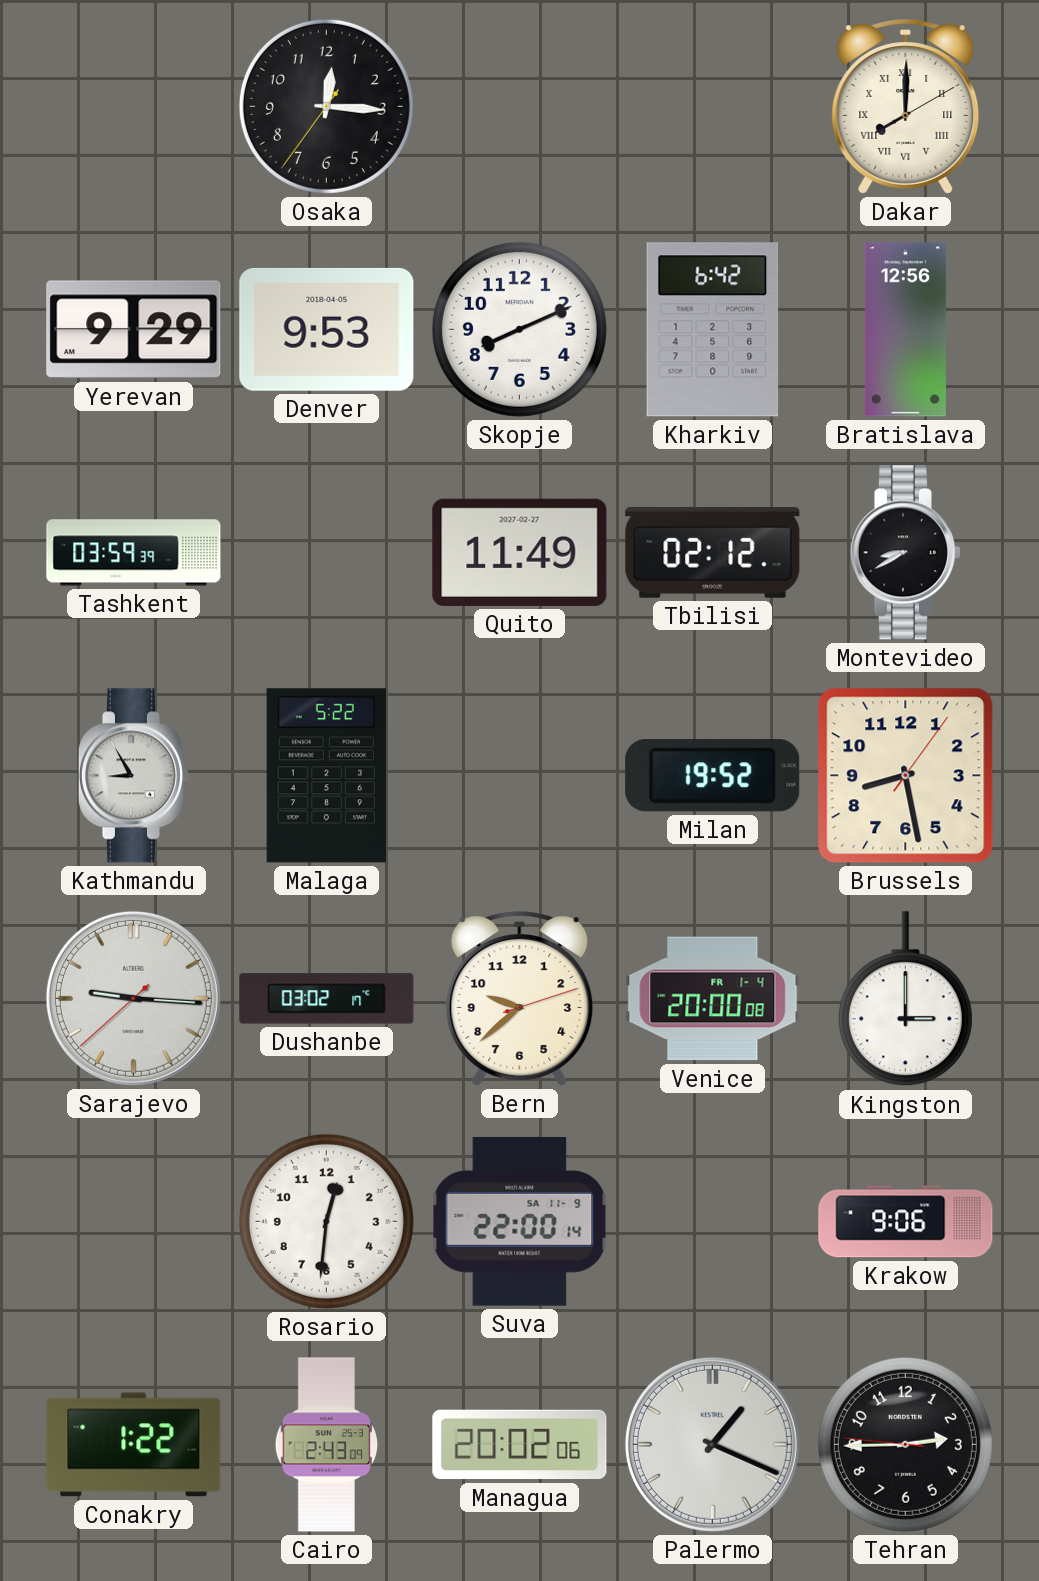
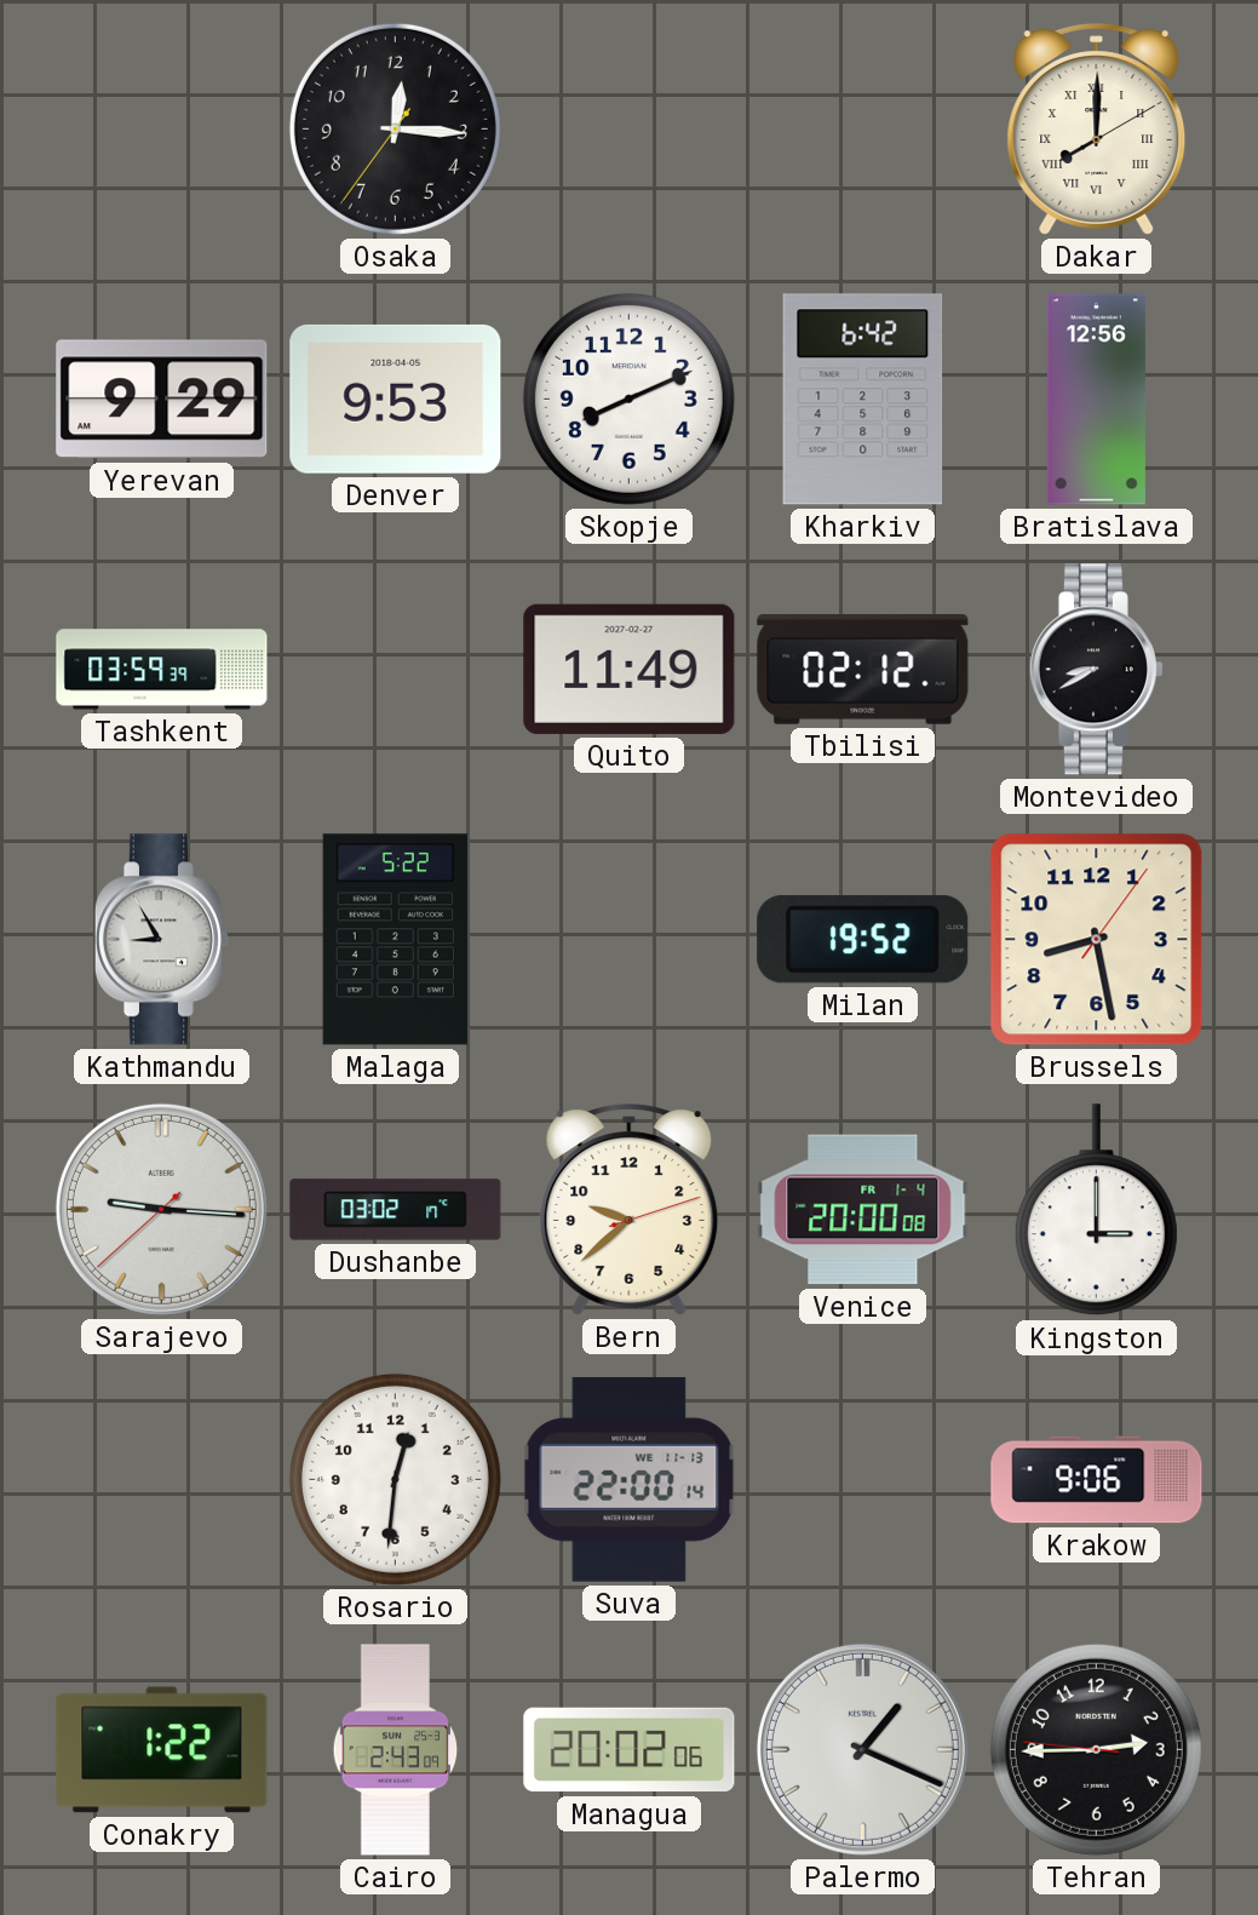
Suva date: SA 11-9 -> WE 11-13 (630, 1479)
